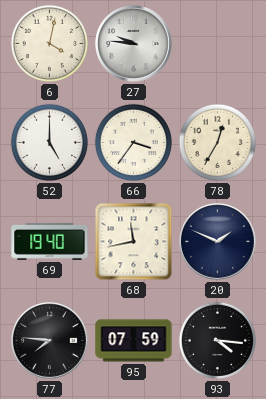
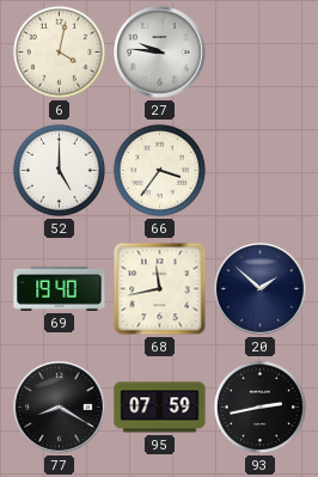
78: 12:35 -> none (217, 142)
20: 1:49 -> 1:52 (261, 289)
77: 7:46 -> 8:20 (60, 408)
93: 4:16 -> 2:43 (259, 406)
